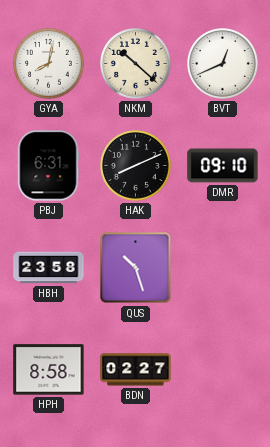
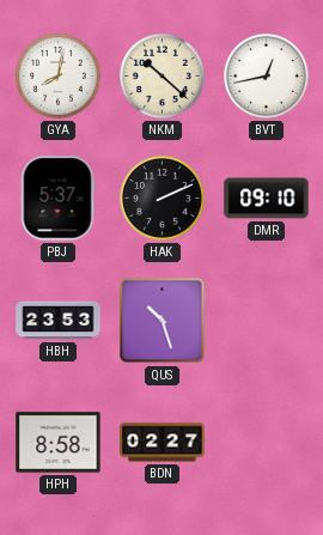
BVT: 12:41 -> 12:43 (267, 77)
PBJ: 6:31 -> 5:37 (57, 199)
HAK: 8:11 -> 2:11 (163, 199)
HBH: 23:58 -> 23:53 (59, 321)
